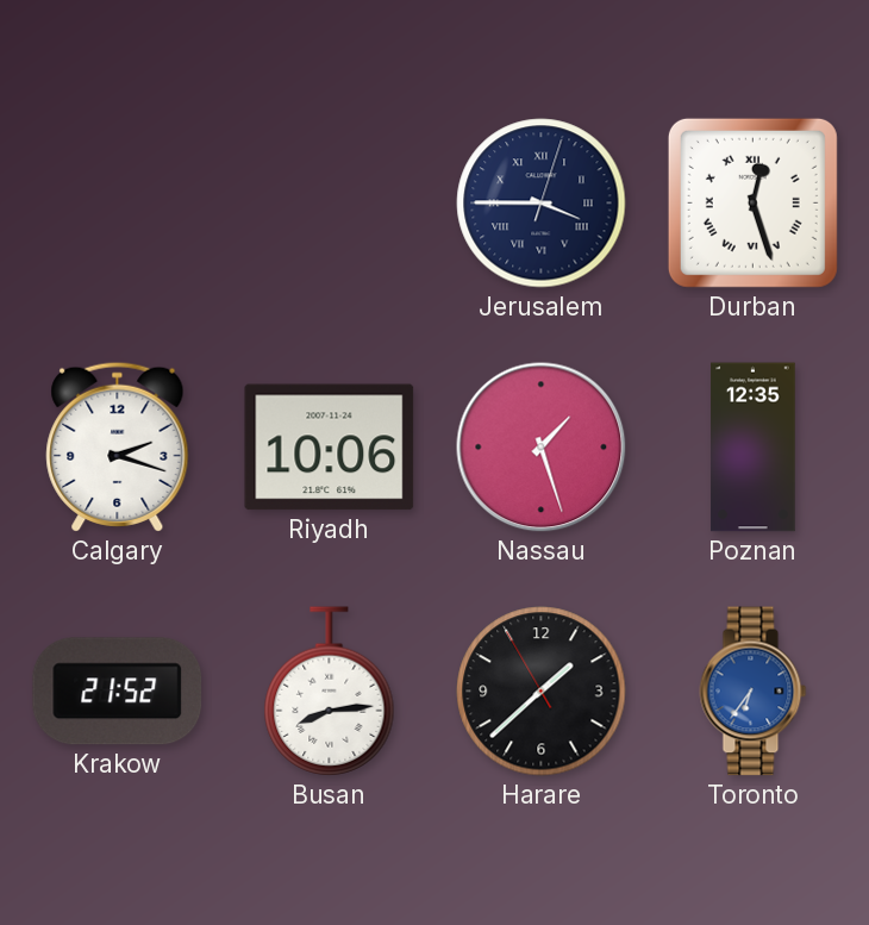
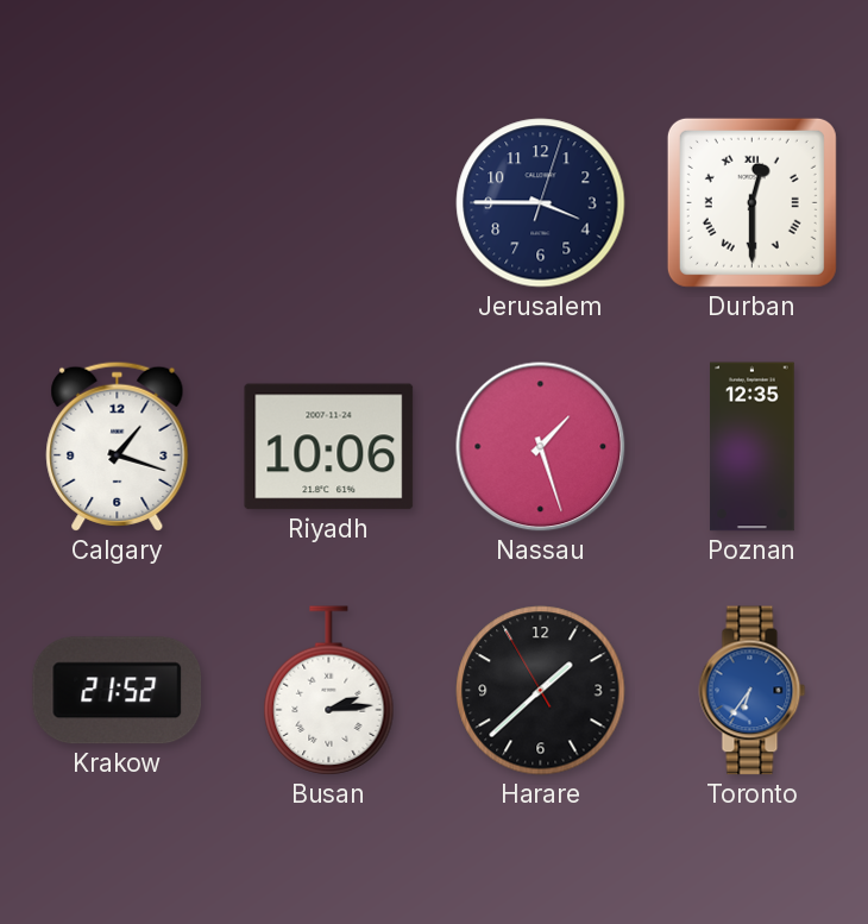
Jerusalem numerals: Roman -> Arabic (541, 203)
Durban: 12:27 -> 12:30 (751, 202)
Calgary: 2:18 -> 1:18 (118, 446)
Busan: 8:14 -> 2:14 (329, 691)
